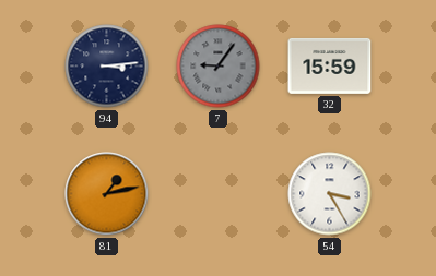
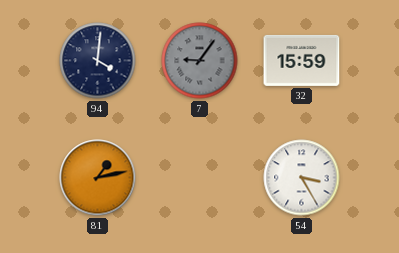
94: 3:14 -> 4:01 (98, 61)
